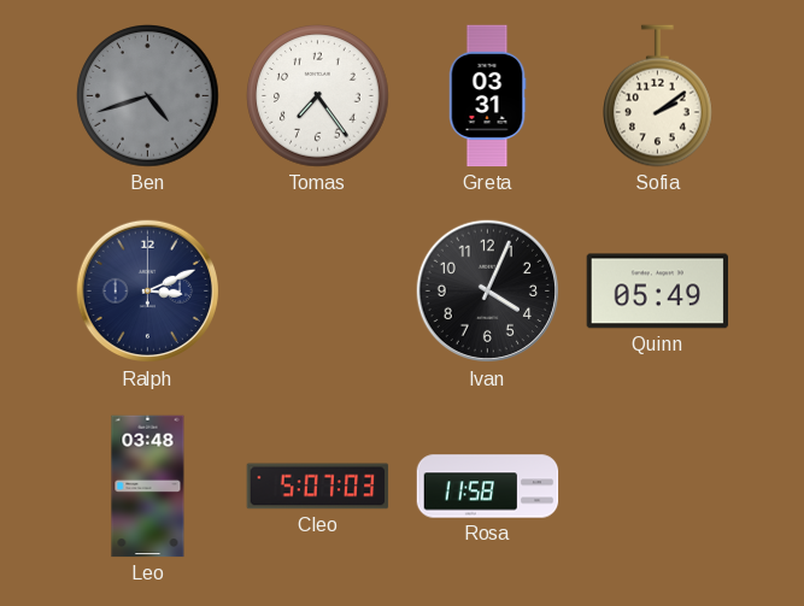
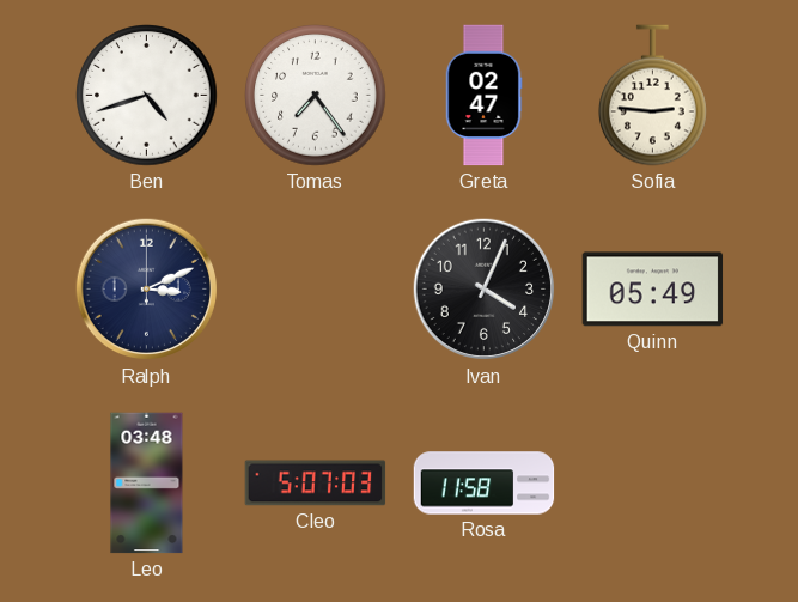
Ben dial: grey -> white (147, 96)
Greta: 03:31 -> 02:47 (483, 96)
Sofia: 2:09 -> 2:46 (653, 96)
